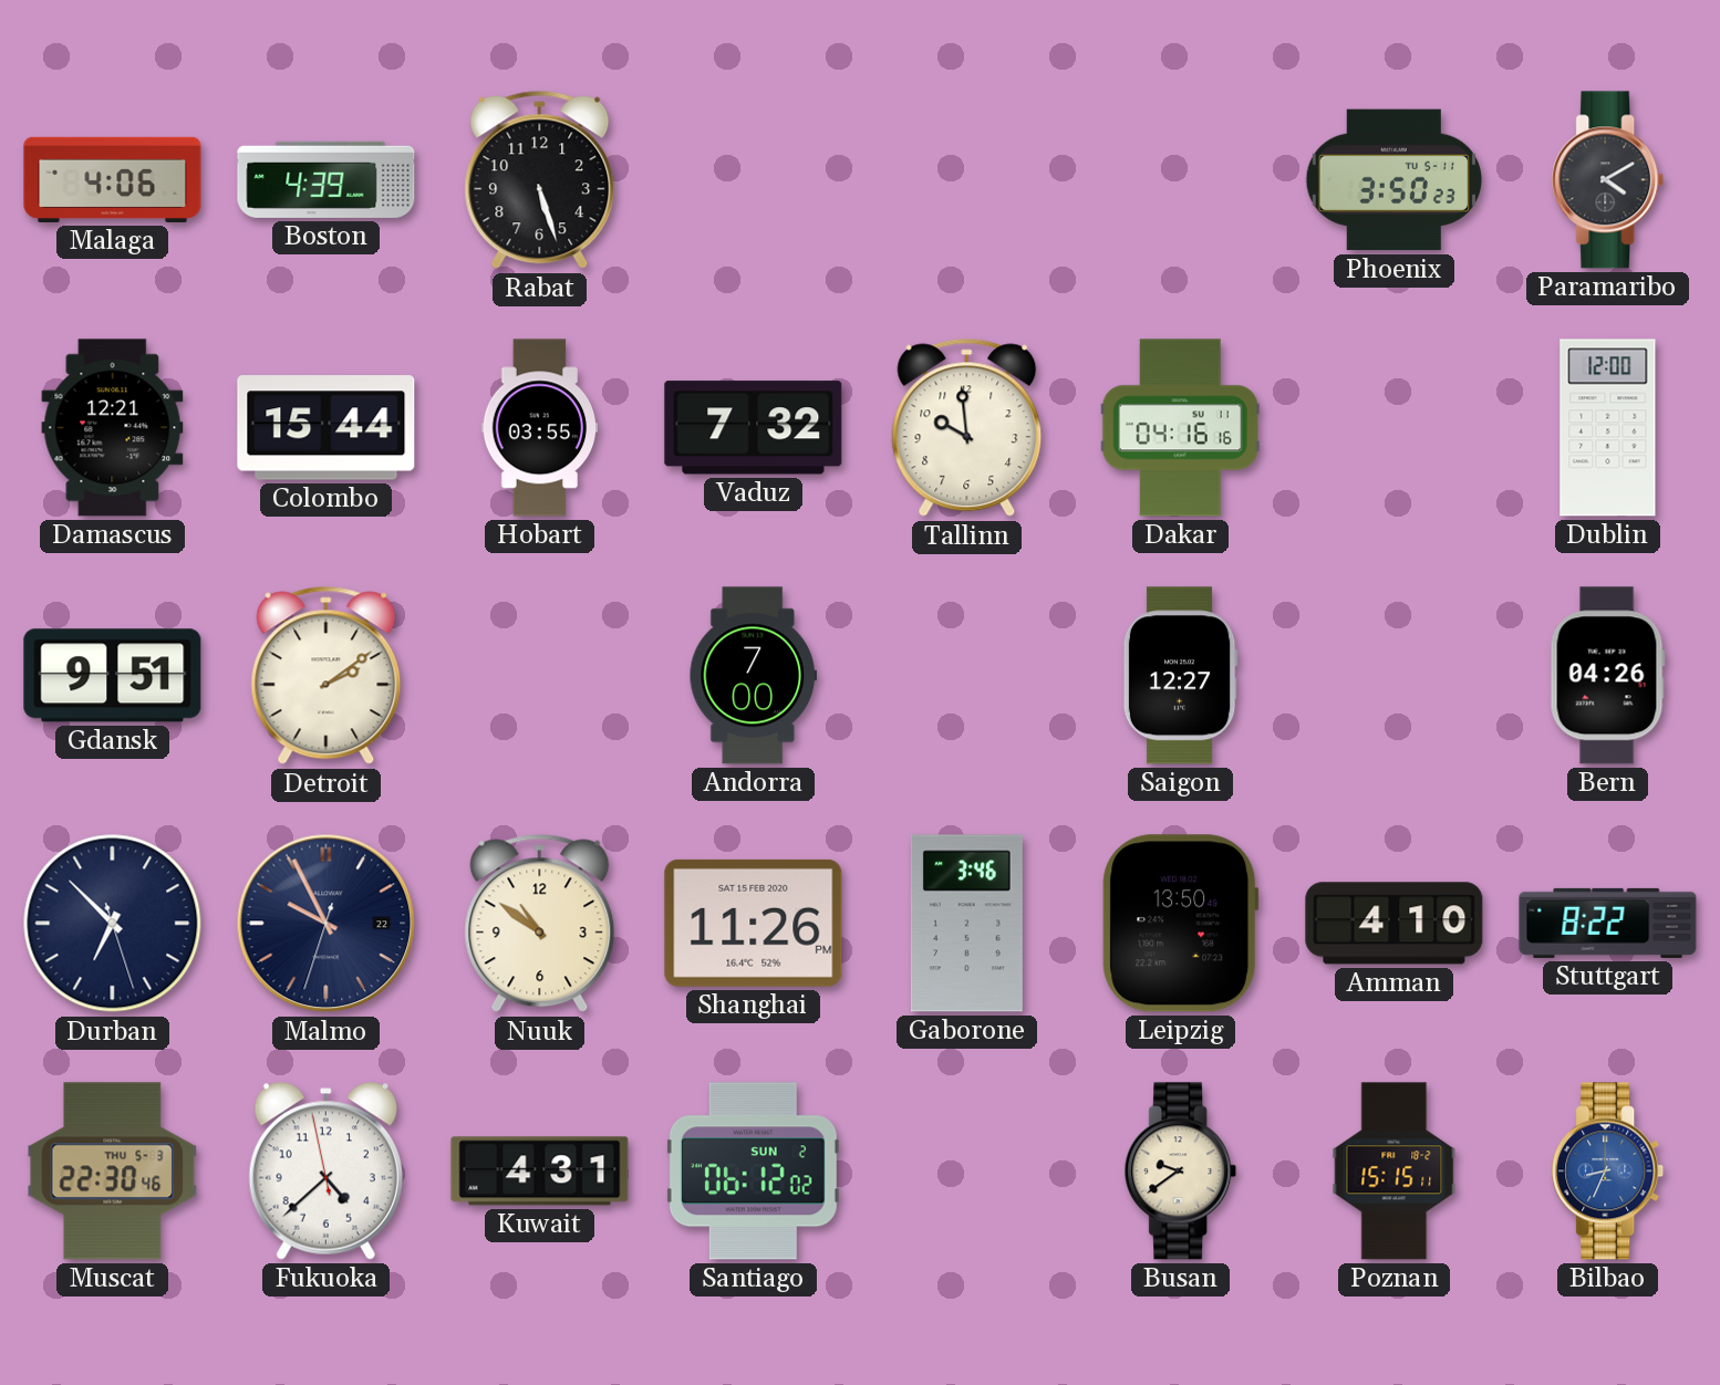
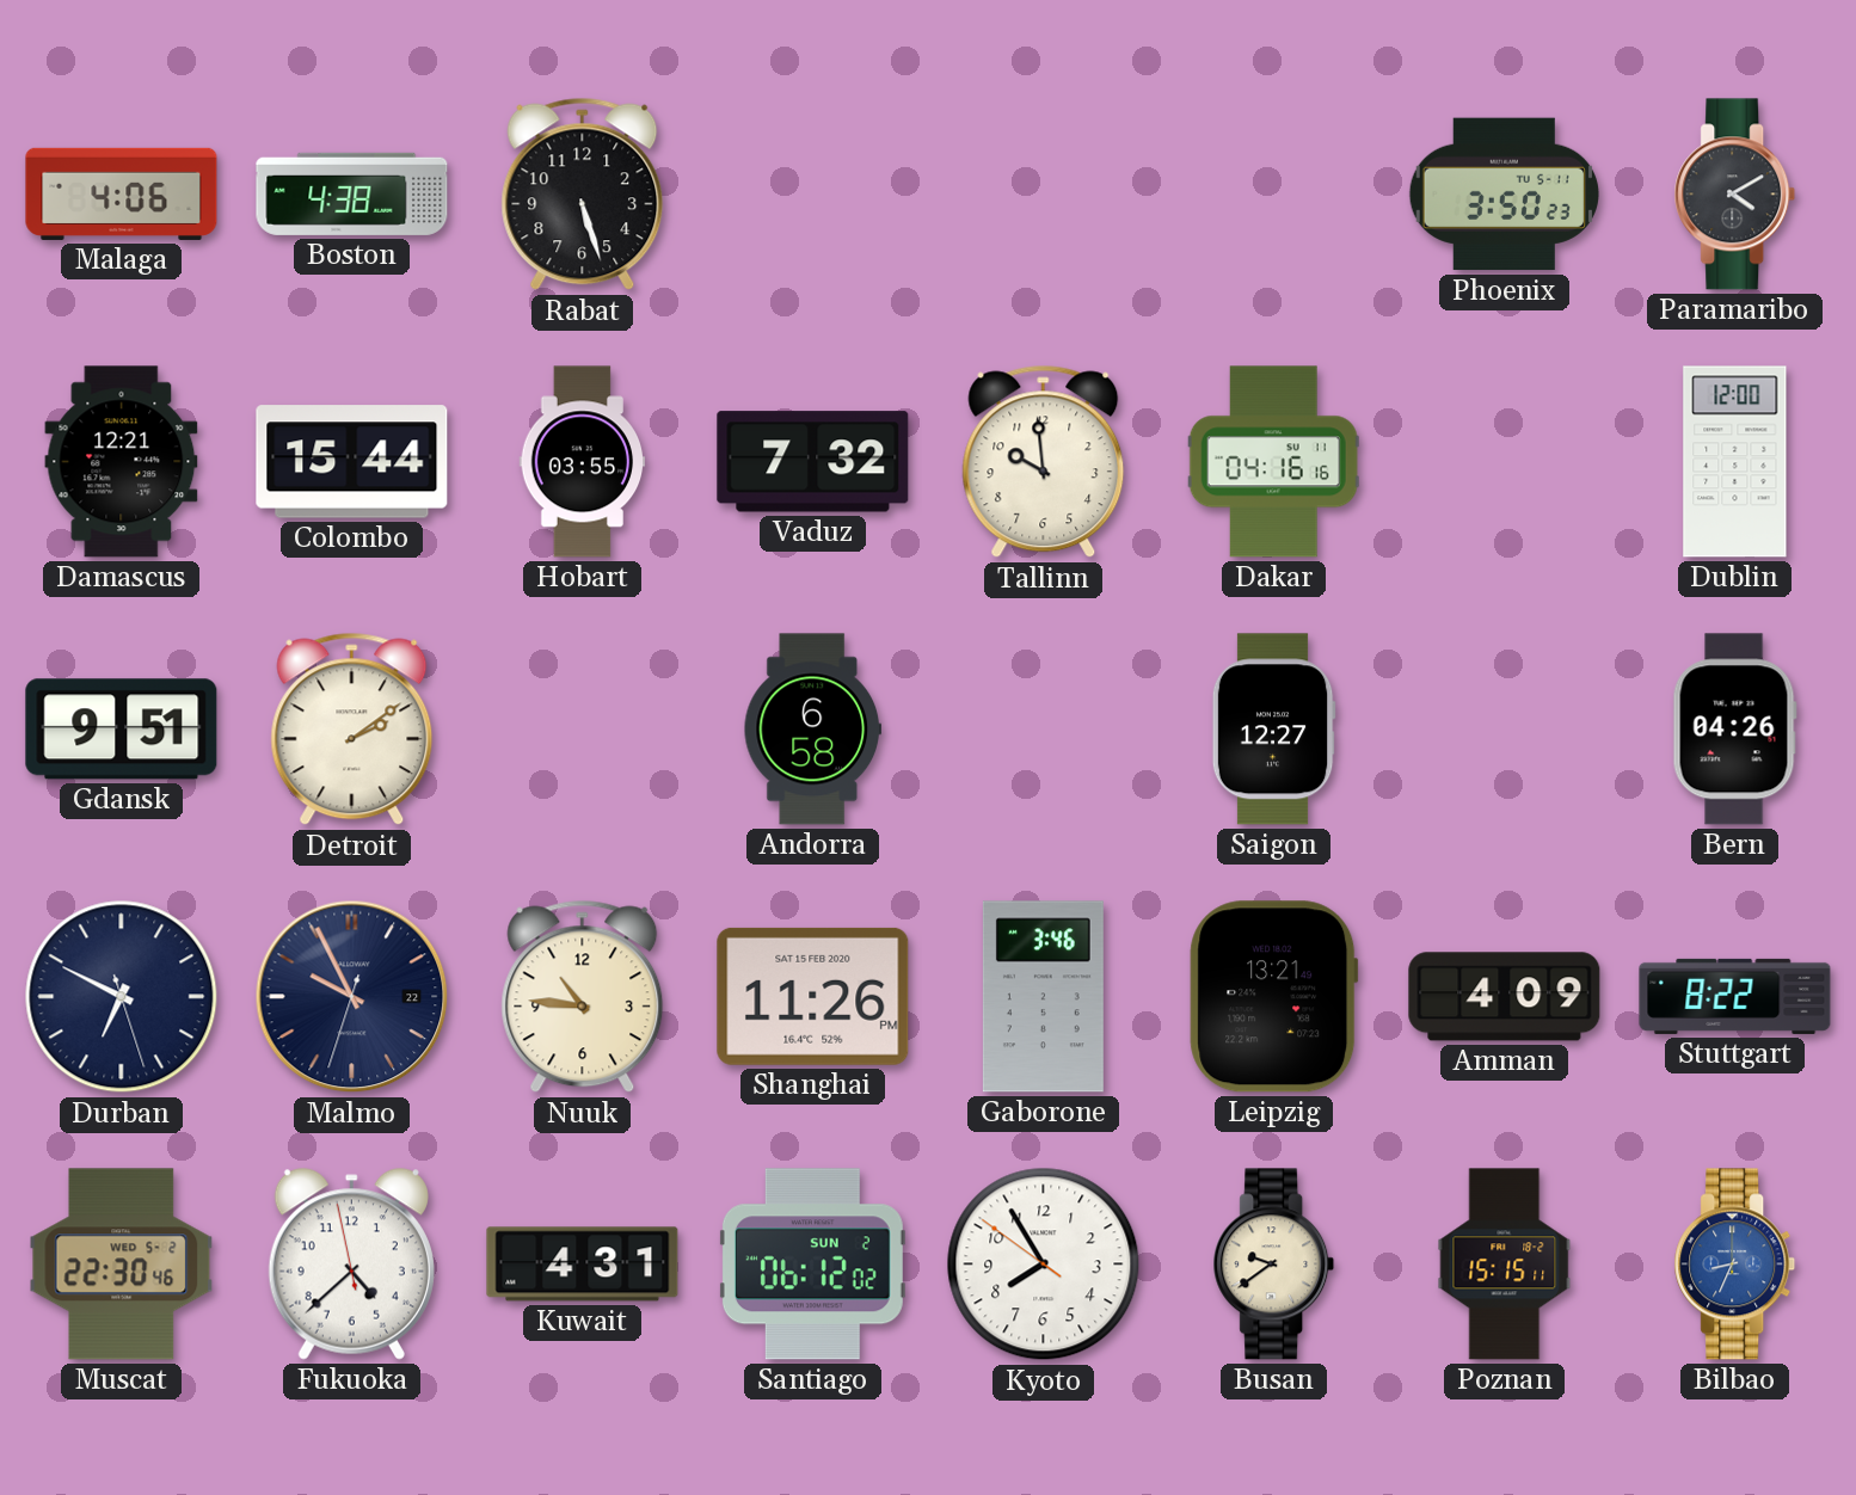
Boston: 4:39 -> 4:38 (352, 193)
Andorra: 7:00 -> 6:58 (812, 730)
Durban: 6:52 -> 6:49 (122, 997)
Nuuk: 10:51 -> 10:46 (583, 997)
Leipzig: 13:50 -> 13:21 (1274, 997)
Amman: 4:10 -> 4:09 (1505, 997)
Muscat date: THU 5-3 -> WED 5-2 (122, 1265)
Kyoto: none -> 7:54 (1044, 1265)
